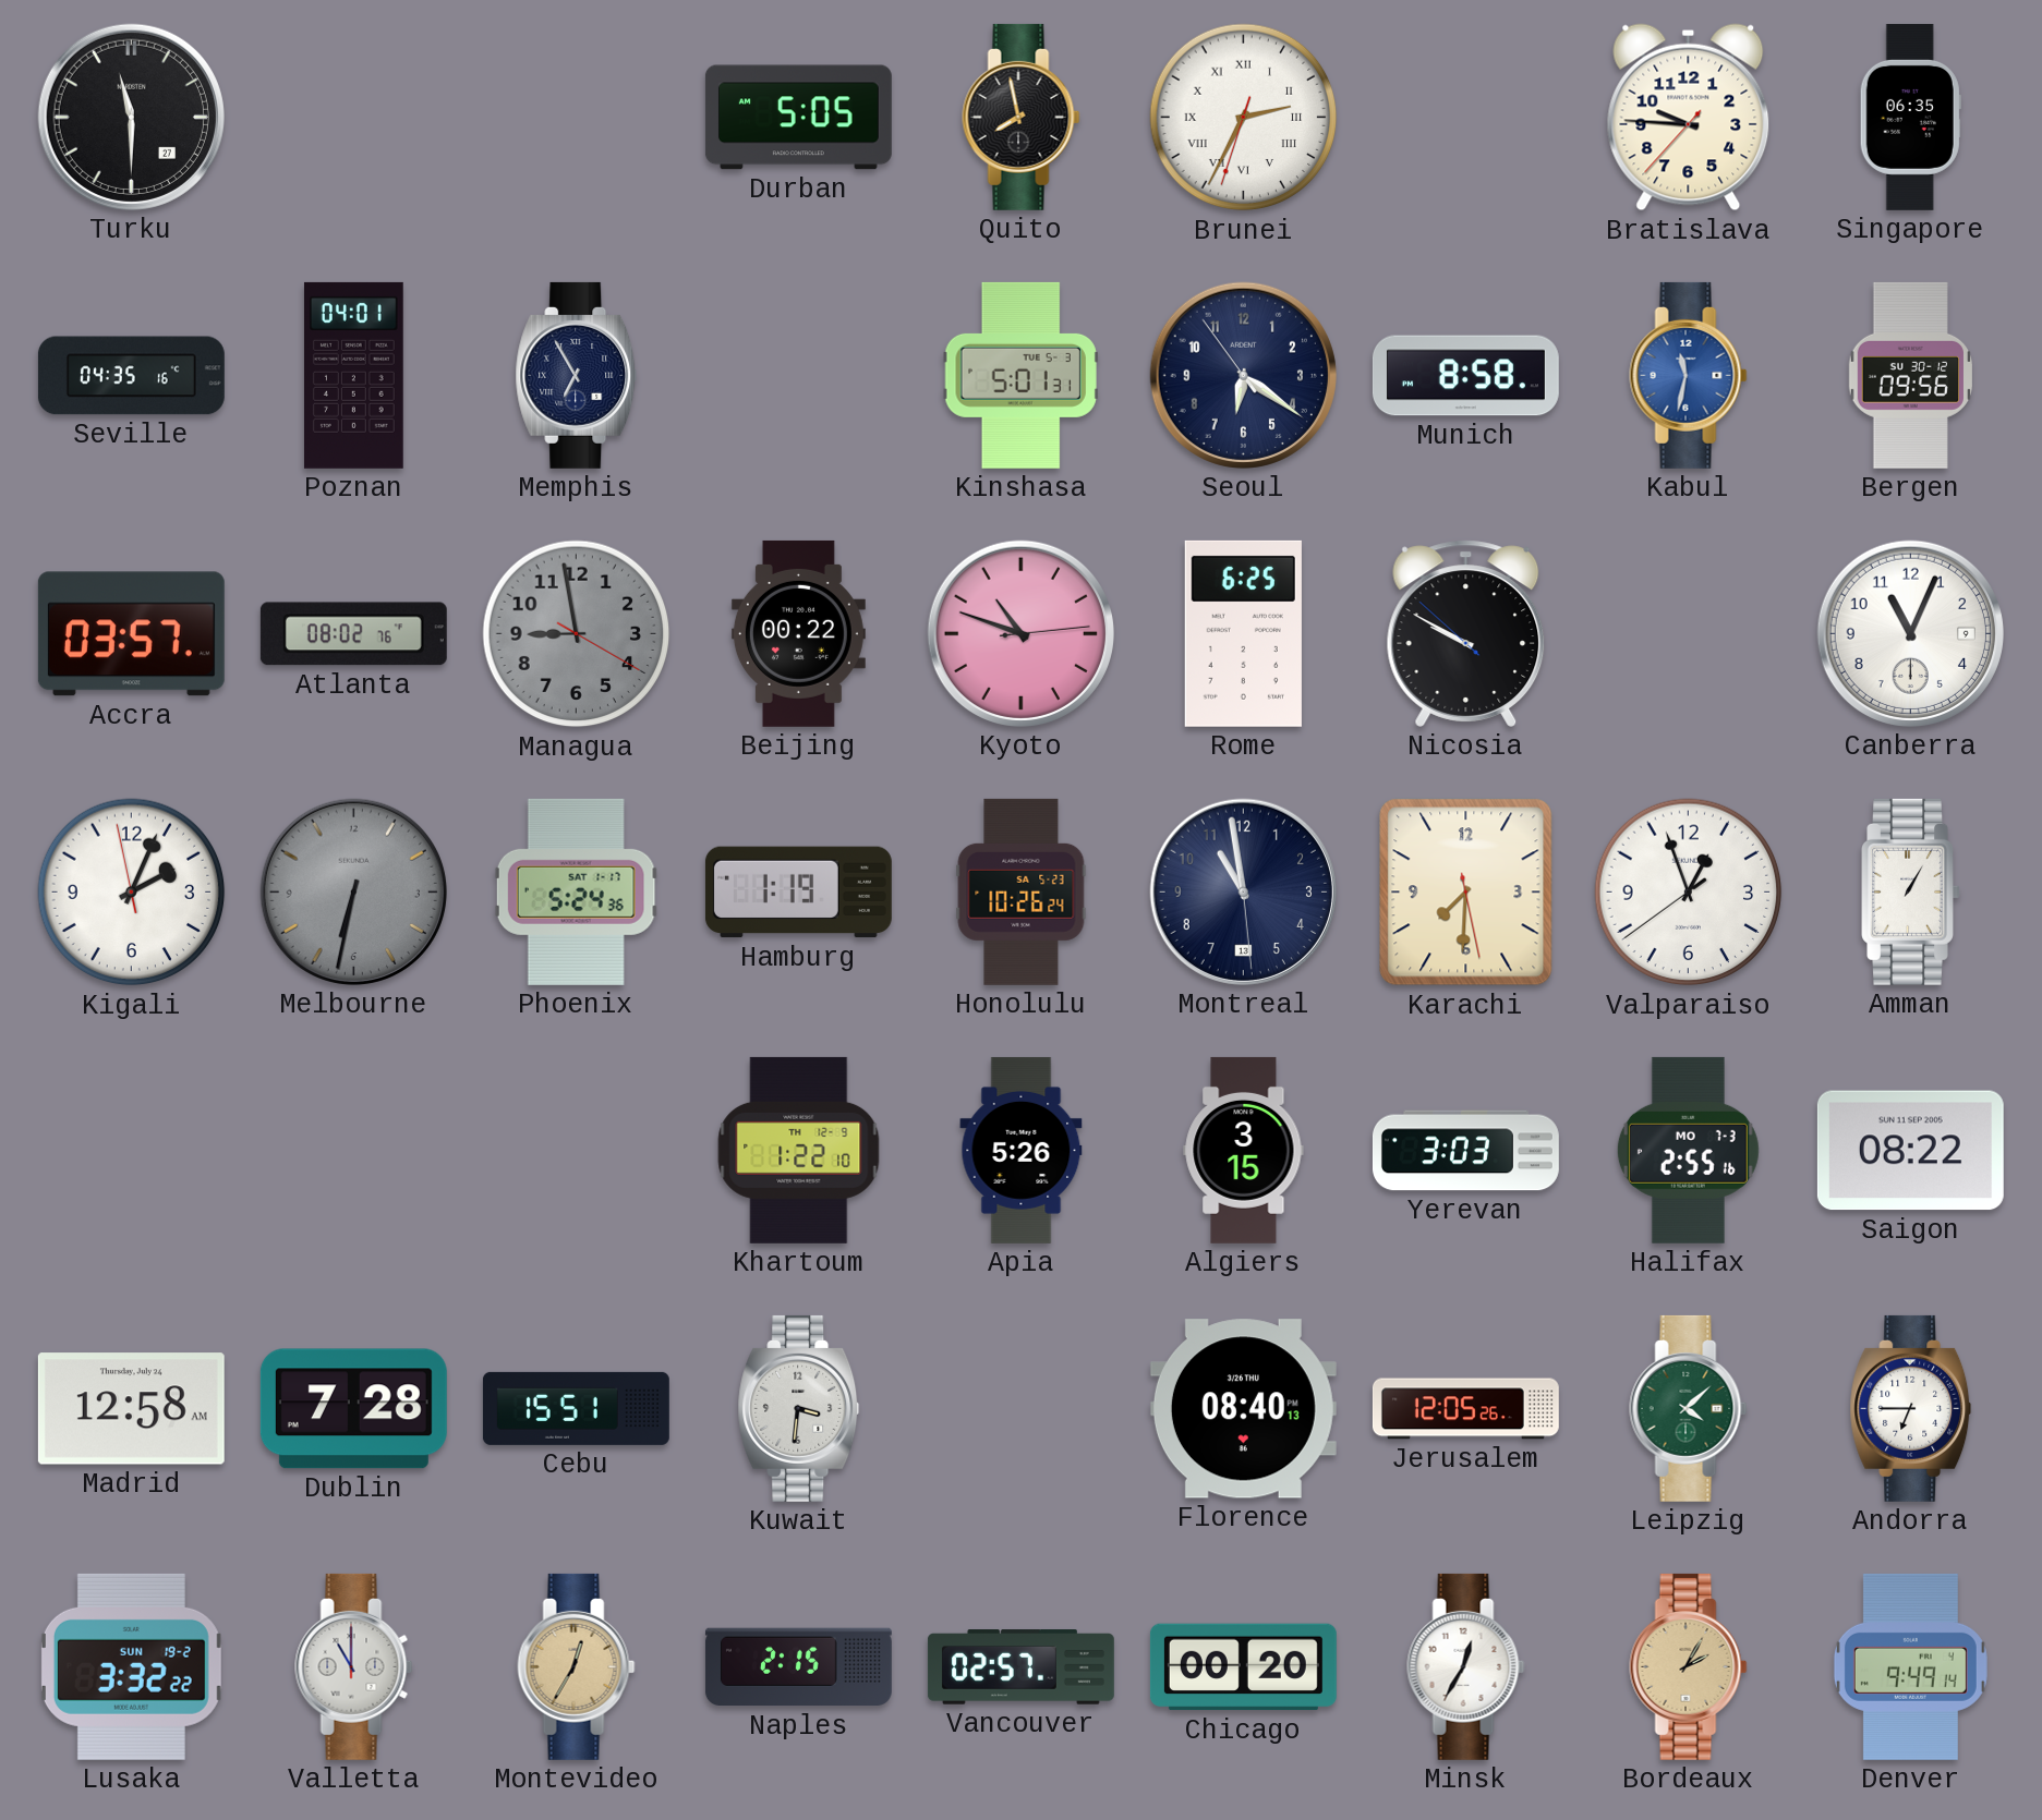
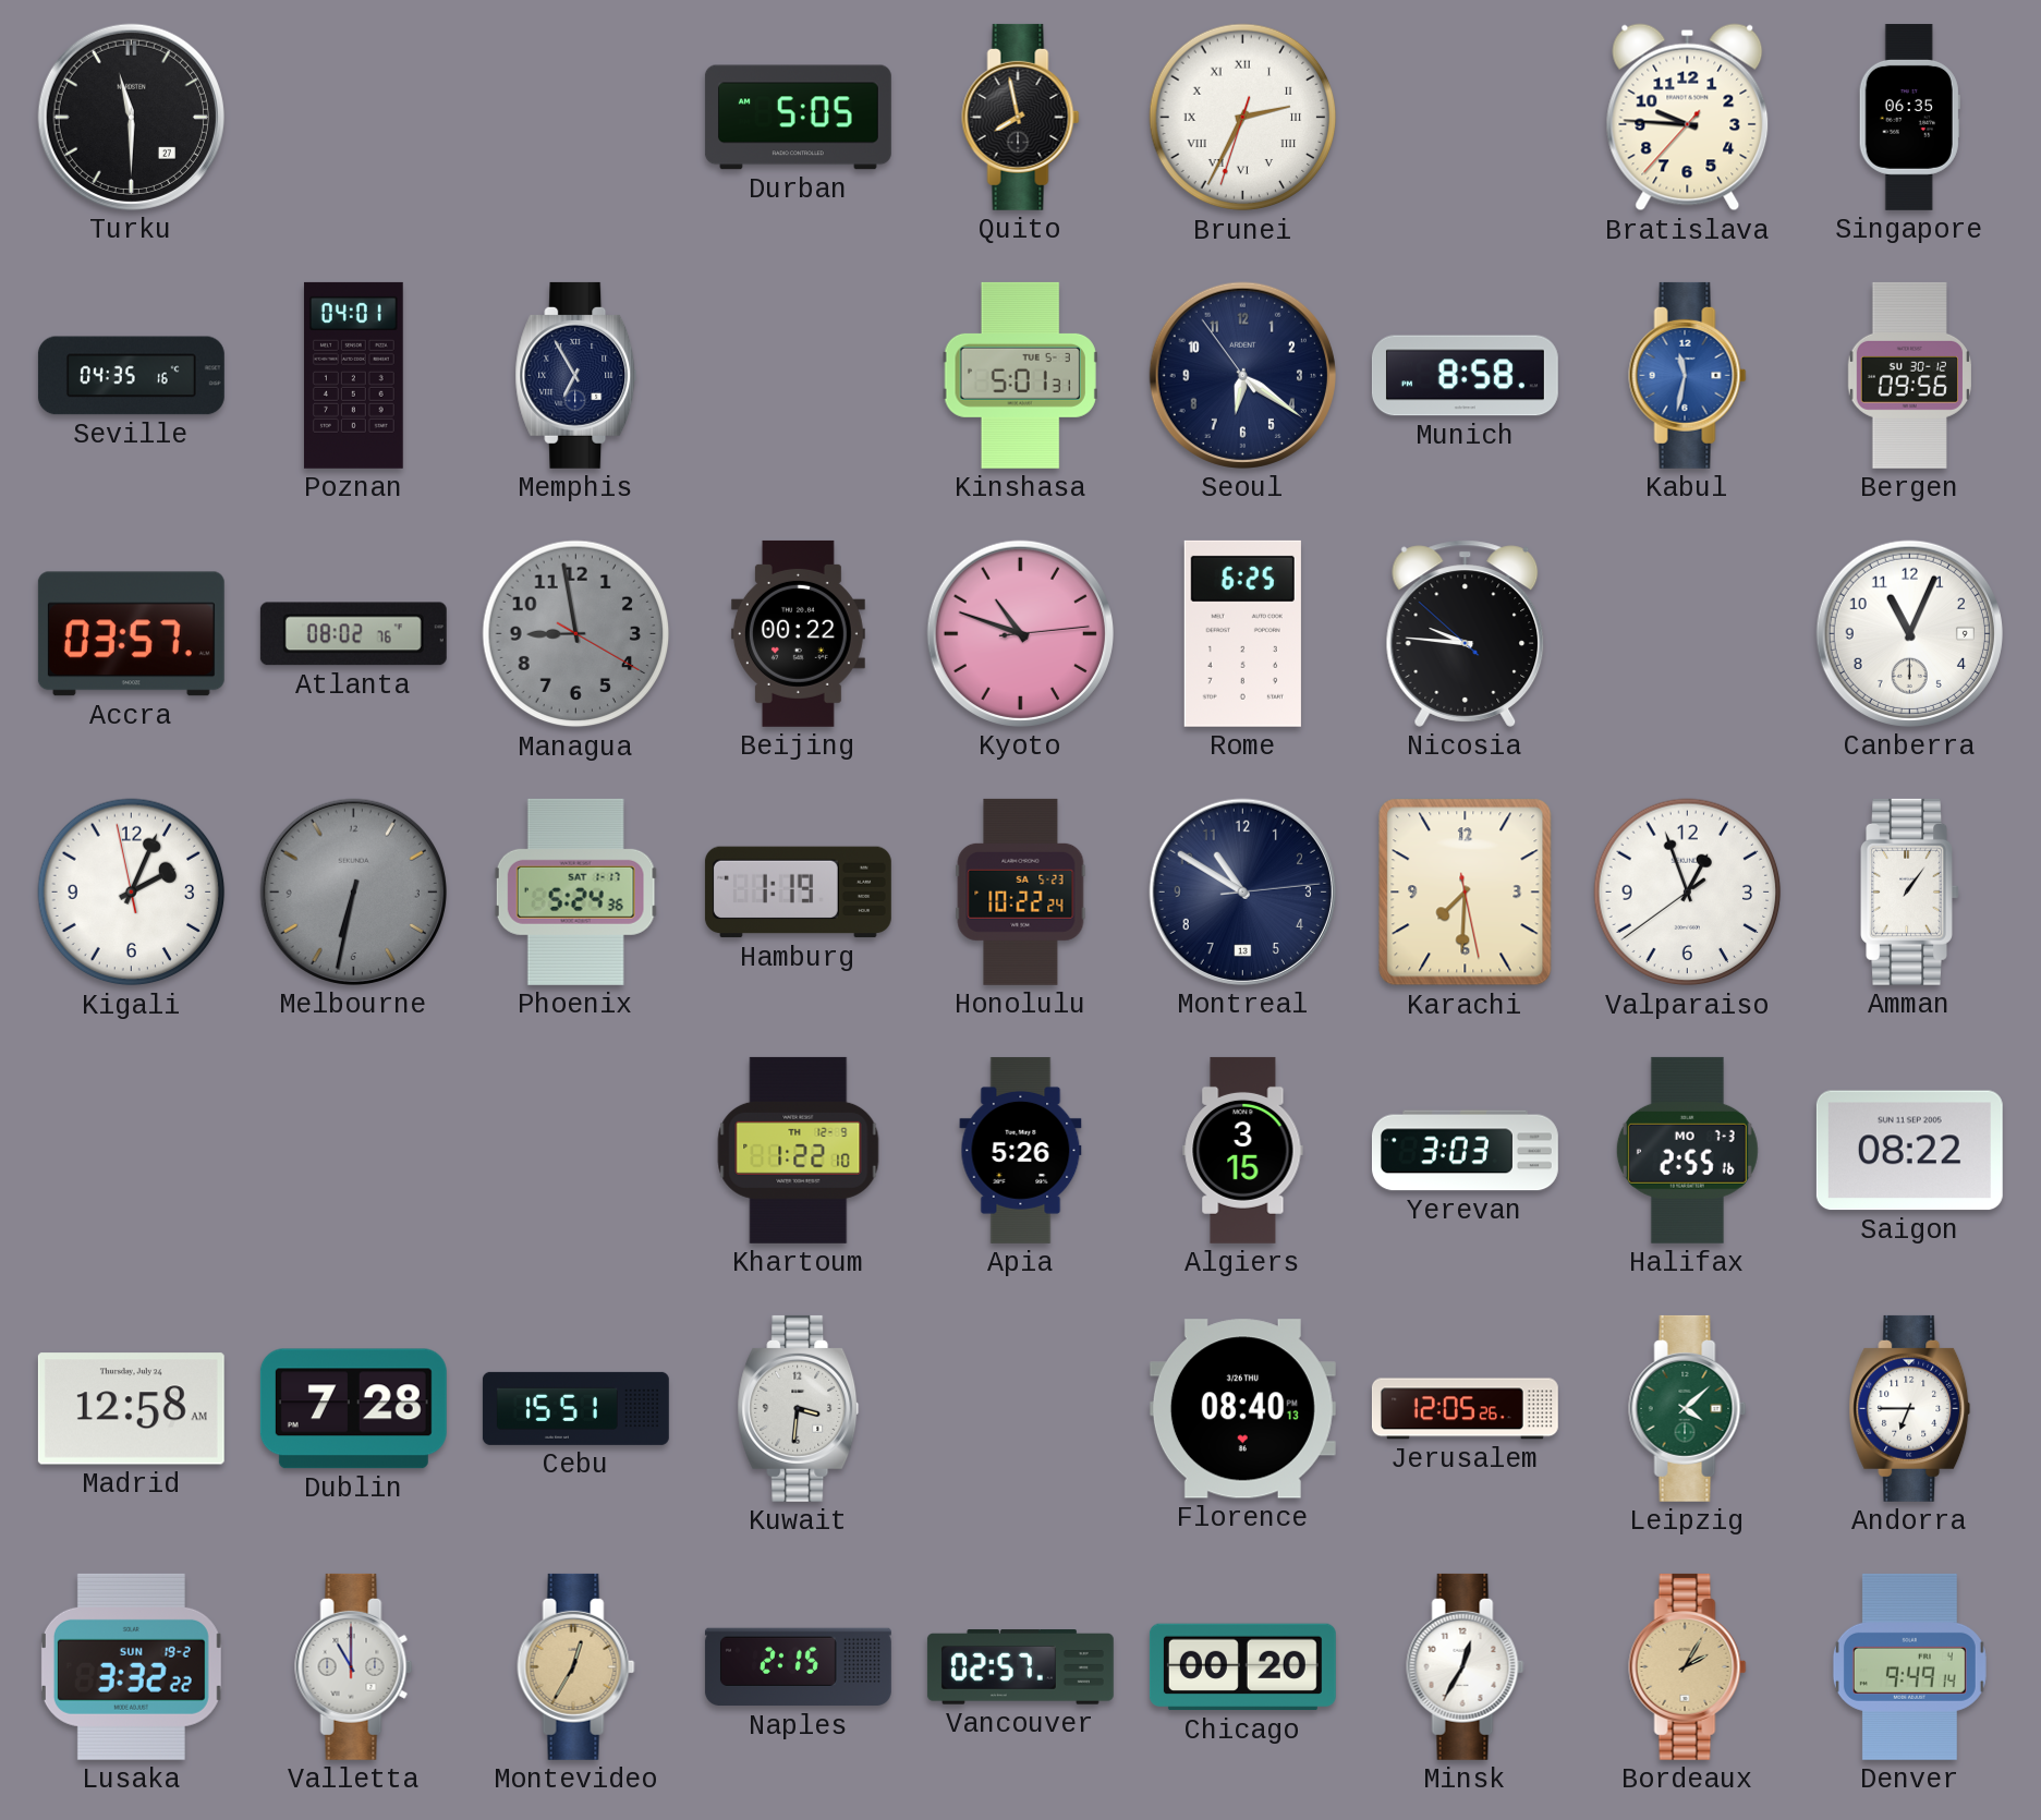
Nicosia: 9:49 -> 9:45 (1466, 633)
Honolulu: 10:26 -> 10:22 (1021, 891)
Montreal: 10:58 -> 10:50 (1242, 891)
Amman: 1:05 -> 1:06 (1910, 891)
